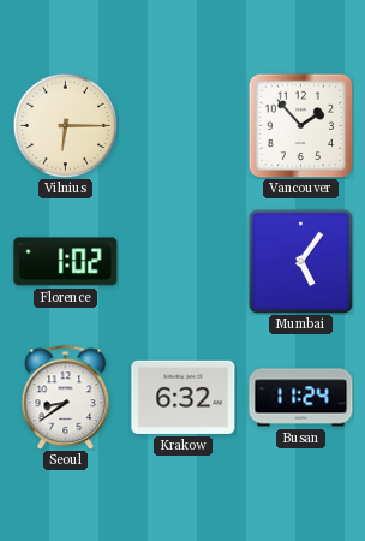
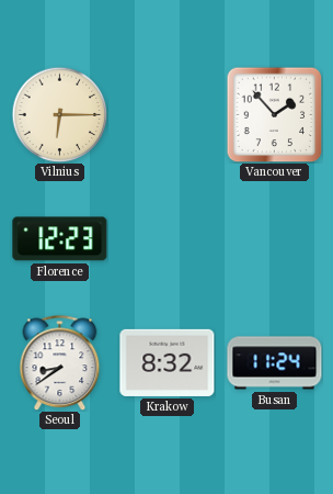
Florence: 1:02 -> 12:23 (60, 239)
Mumbai: 5:06 -> none (300, 261)
Krakow: 6:32 -> 8:32 (168, 362)
